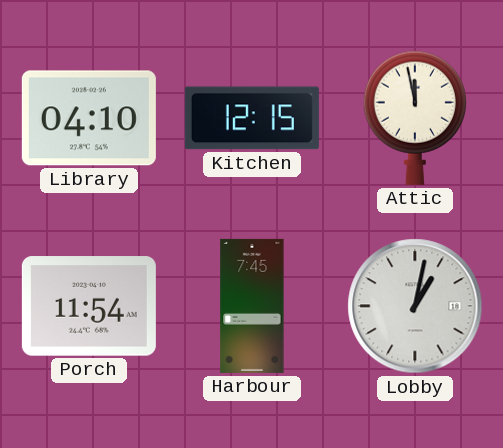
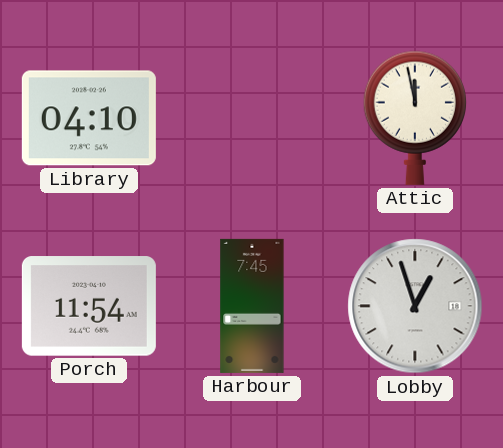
Kitchen: 12:15 -> none (252, 118)
Lobby: 1:02 -> 12:57 (415, 306)
